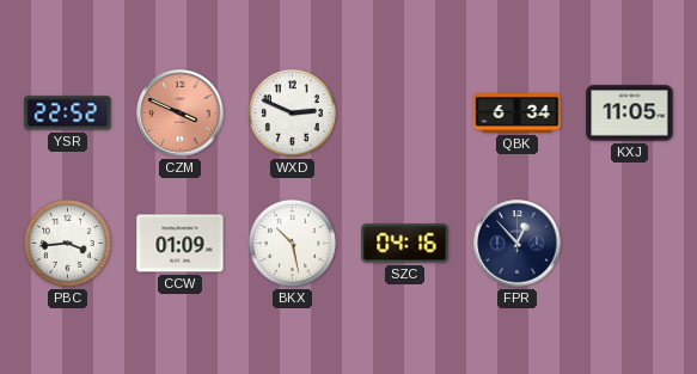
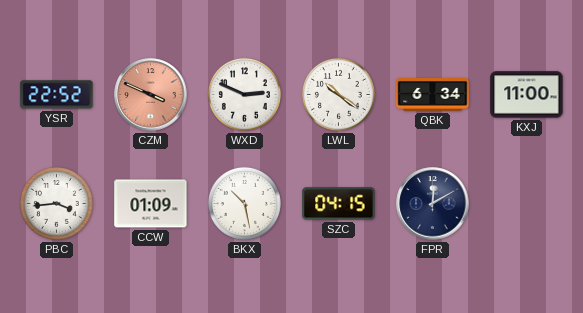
LWL: none -> 10:21 (338, 94)
KXJ: 11:05 -> 11:00 (527, 95)
SZC: 04:16 -> 04:15 (339, 204)
FPR: 12:53 -> 12:10 (433, 204)
